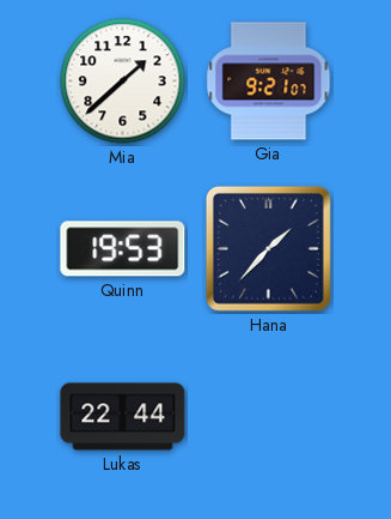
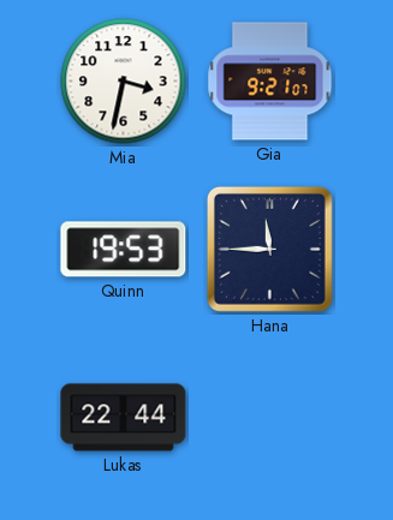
Mia: 1:38 -> 3:32 (124, 82)
Hana: 1:37 -> 11:45 (269, 249)
